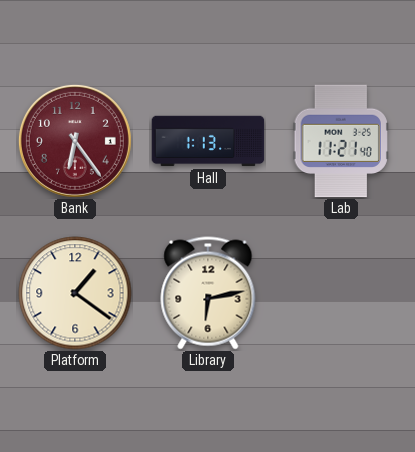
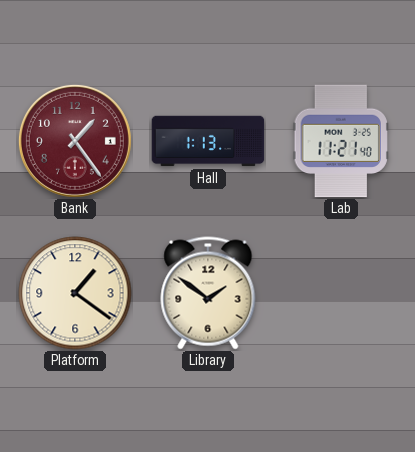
Bank: 6:24 -> 1:24 (75, 141)
Library: 6:13 -> 1:51 (208, 293)
